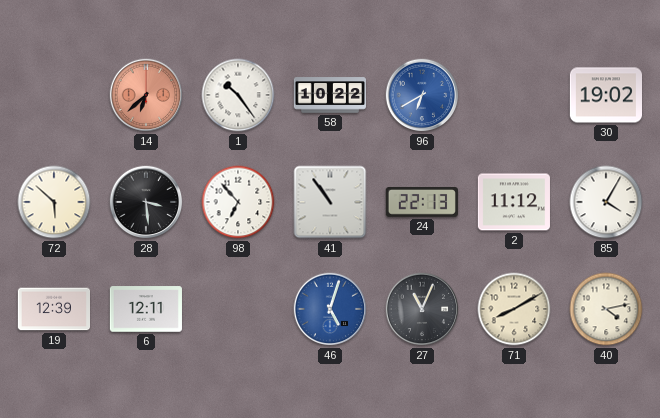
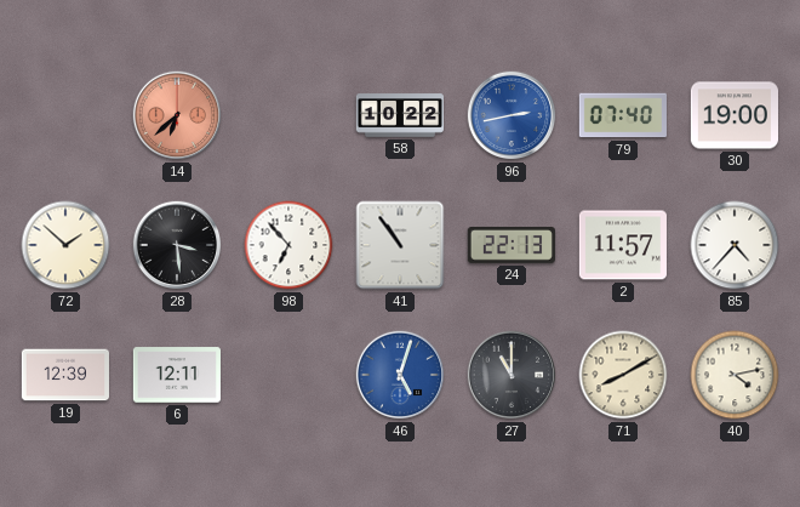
1: 10:24 -> none (238, 95)
96: 6:40 -> 2:43 (512, 115)
79: none -> 07:40 (623, 115)
30: 19:02 -> 19:00 (733, 115)
72: 5:52 -> 1:52 (65, 245)
2: 11:12 -> 11:57 (623, 245)
85: 4:05 -> 4:37 (735, 245)
27: 11:04 -> 11:00 (512, 375)
